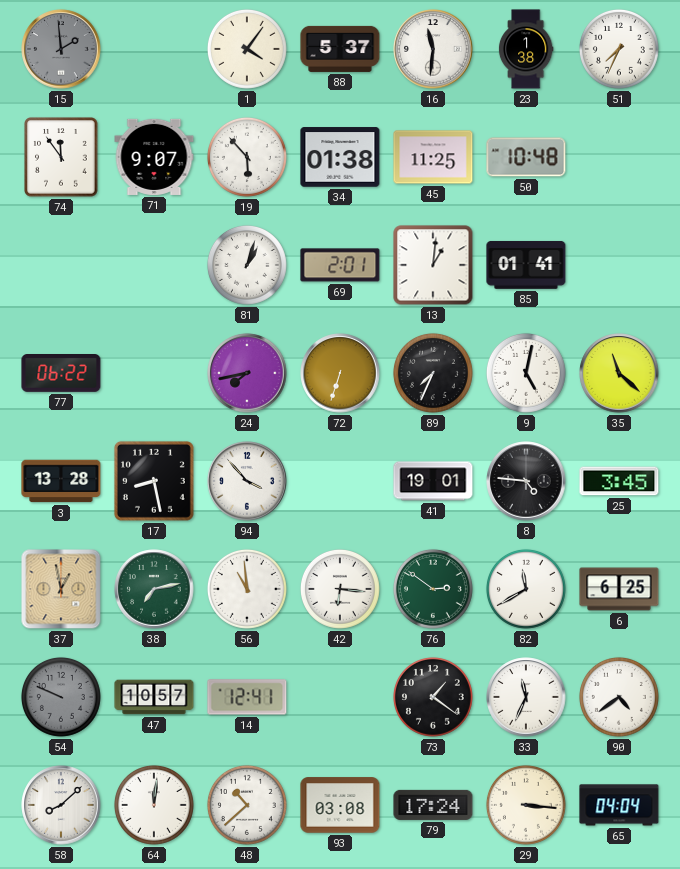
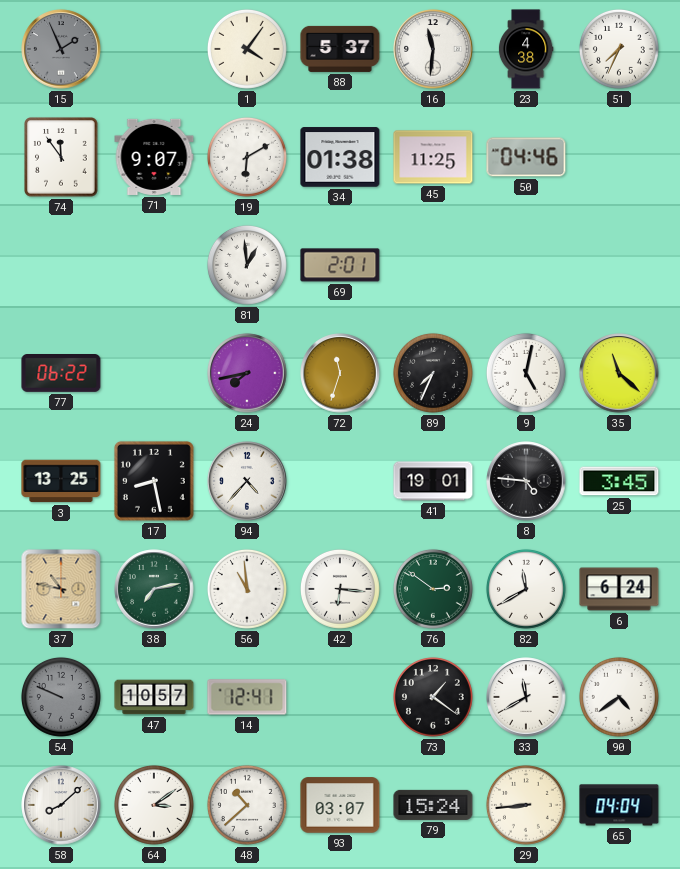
15: 1:59 -> 1:56 (61, 49)
23: 1:38 -> 4:38 (526, 49)
19: 5:53 -> 6:10 (247, 157)
50: 10:48 -> 04:46 (526, 157)
81: 1:03 -> 12:59 (247, 265)
13: 1:01 -> none (433, 265)
85: 01:41 -> none (526, 265)
72: 6:33 -> 11:33 (340, 373)
3: 13:28 -> 13:25 (61, 481)
94: 3:53 -> 4:37 (247, 481)
37: 12:58 -> 10:47 (61, 589)
6: 6:25 -> 6:24 (619, 589)
33: 11:34 -> 11:40 (526, 697)
64: 12:01 -> 3:09 (154, 805)
93: 03:08 -> 03:07 (340, 805)
79: 17:24 -> 15:24 (433, 805)
29: 3:16 -> 8:44 (526, 805)
